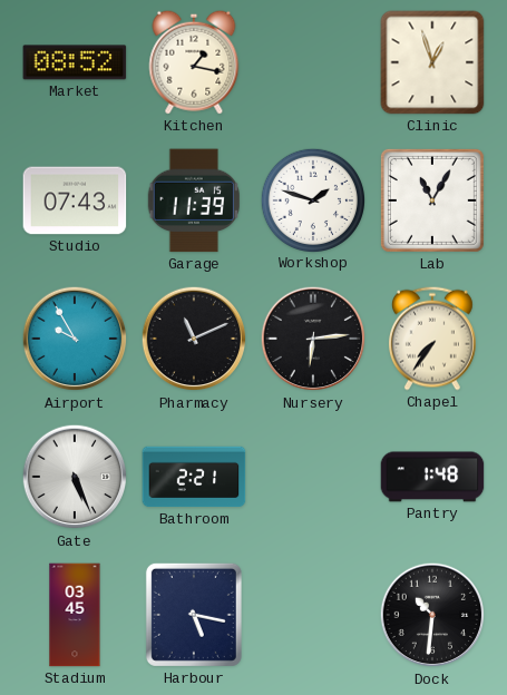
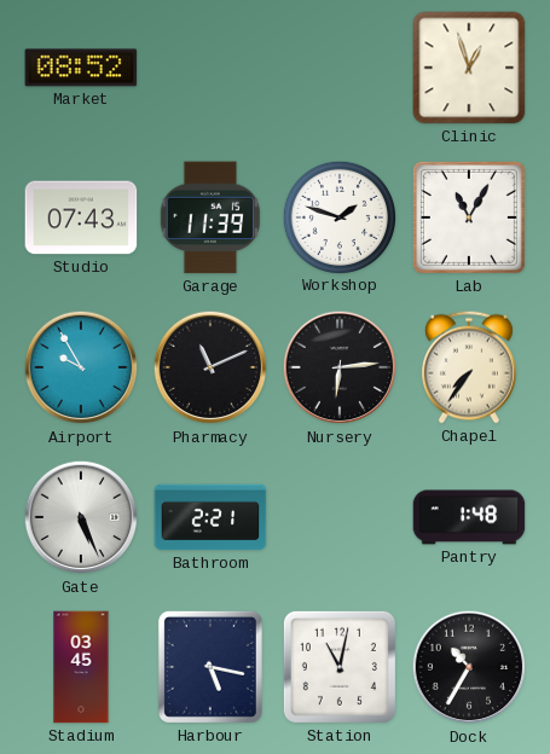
Kitchen: 1:17 -> none (194, 62)
Station: none -> 11:02 (340, 667)
Dock: 10:31 -> 10:35 (469, 667)
